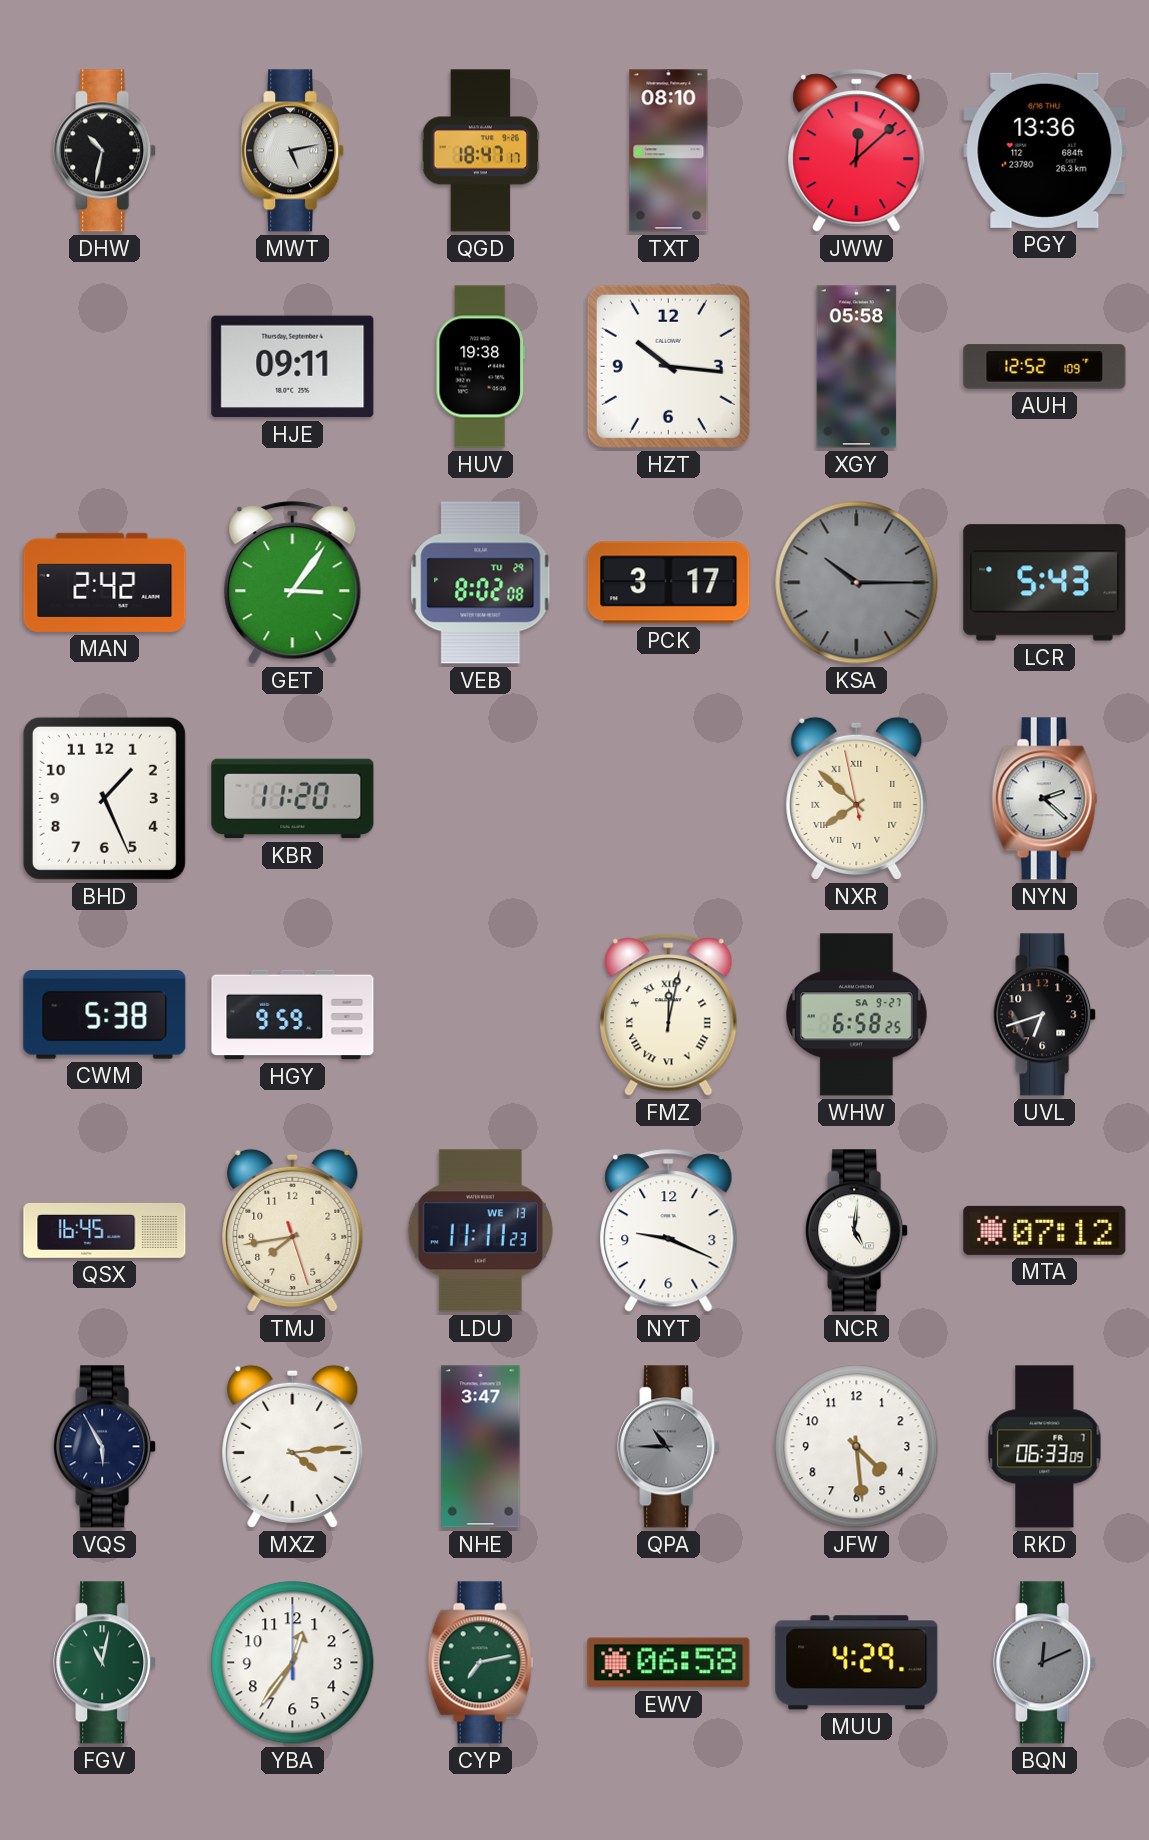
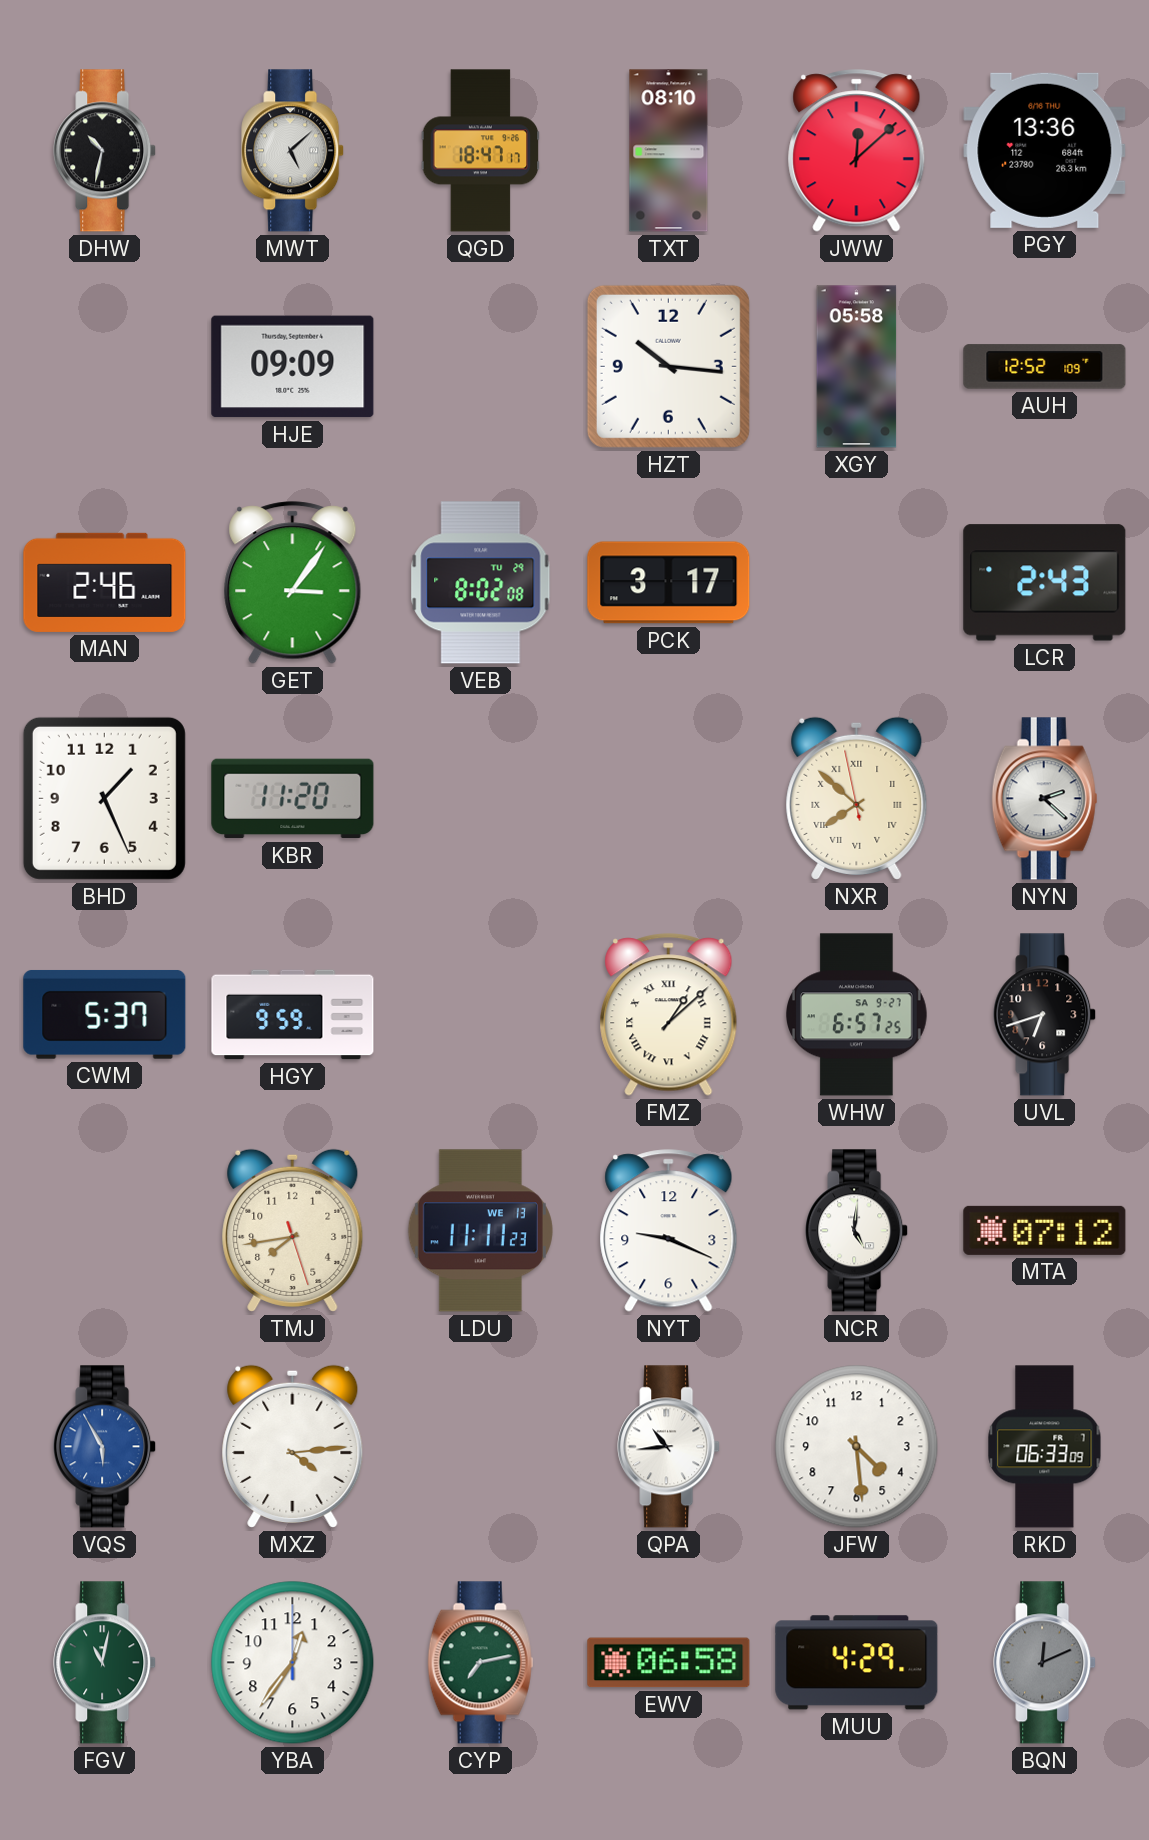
MWT: 5:13 -> 5:08 (293, 151)
HJE: 09:11 -> 09:09 (293, 367)
HUV: 19:38 -> none (480, 367)
MAN: 2:42 -> 2:46 (105, 582)
KSA: 10:15 -> none (857, 583)
LCR: 5:43 -> 2:43 (1045, 583)
CWM: 5:38 -> 5:37 (105, 1014)
FMZ: 12:02 -> 1:08 (669, 1015)
WHW: 6:58 -> 6:57 (857, 1015)
QSX: 16:45 -> none (105, 1231)
VQS dial: navy -> blue (105, 1447)
NHE: 3:47 -> none (481, 1447)
QPA: 10:45 -> 10:44 (669, 1447)
QPA dial: grey -> white (669, 1447)
